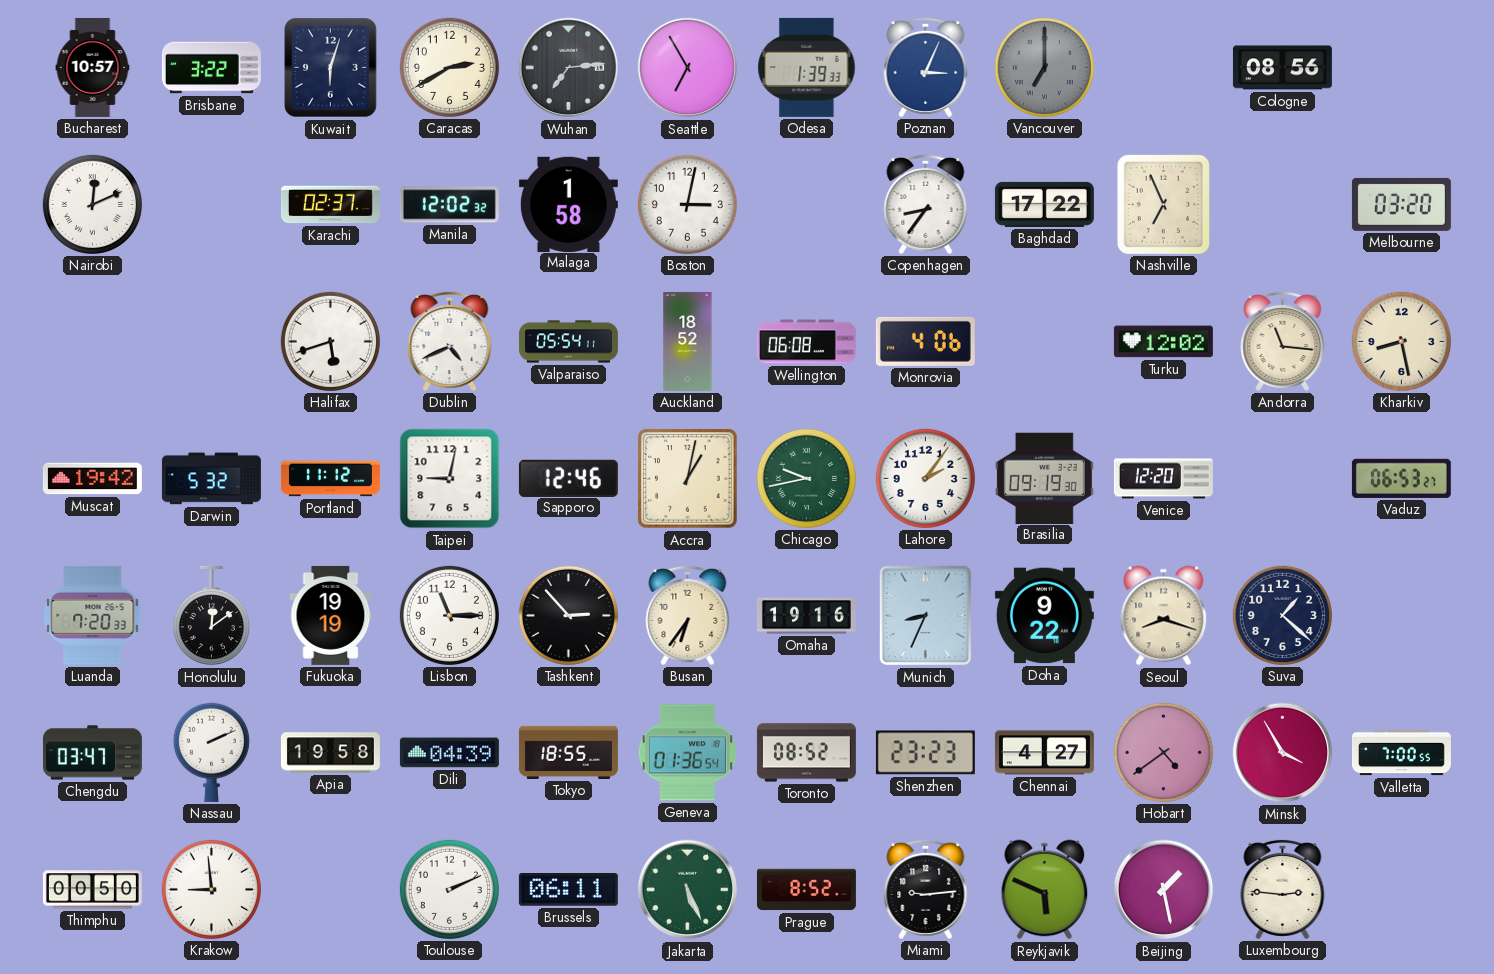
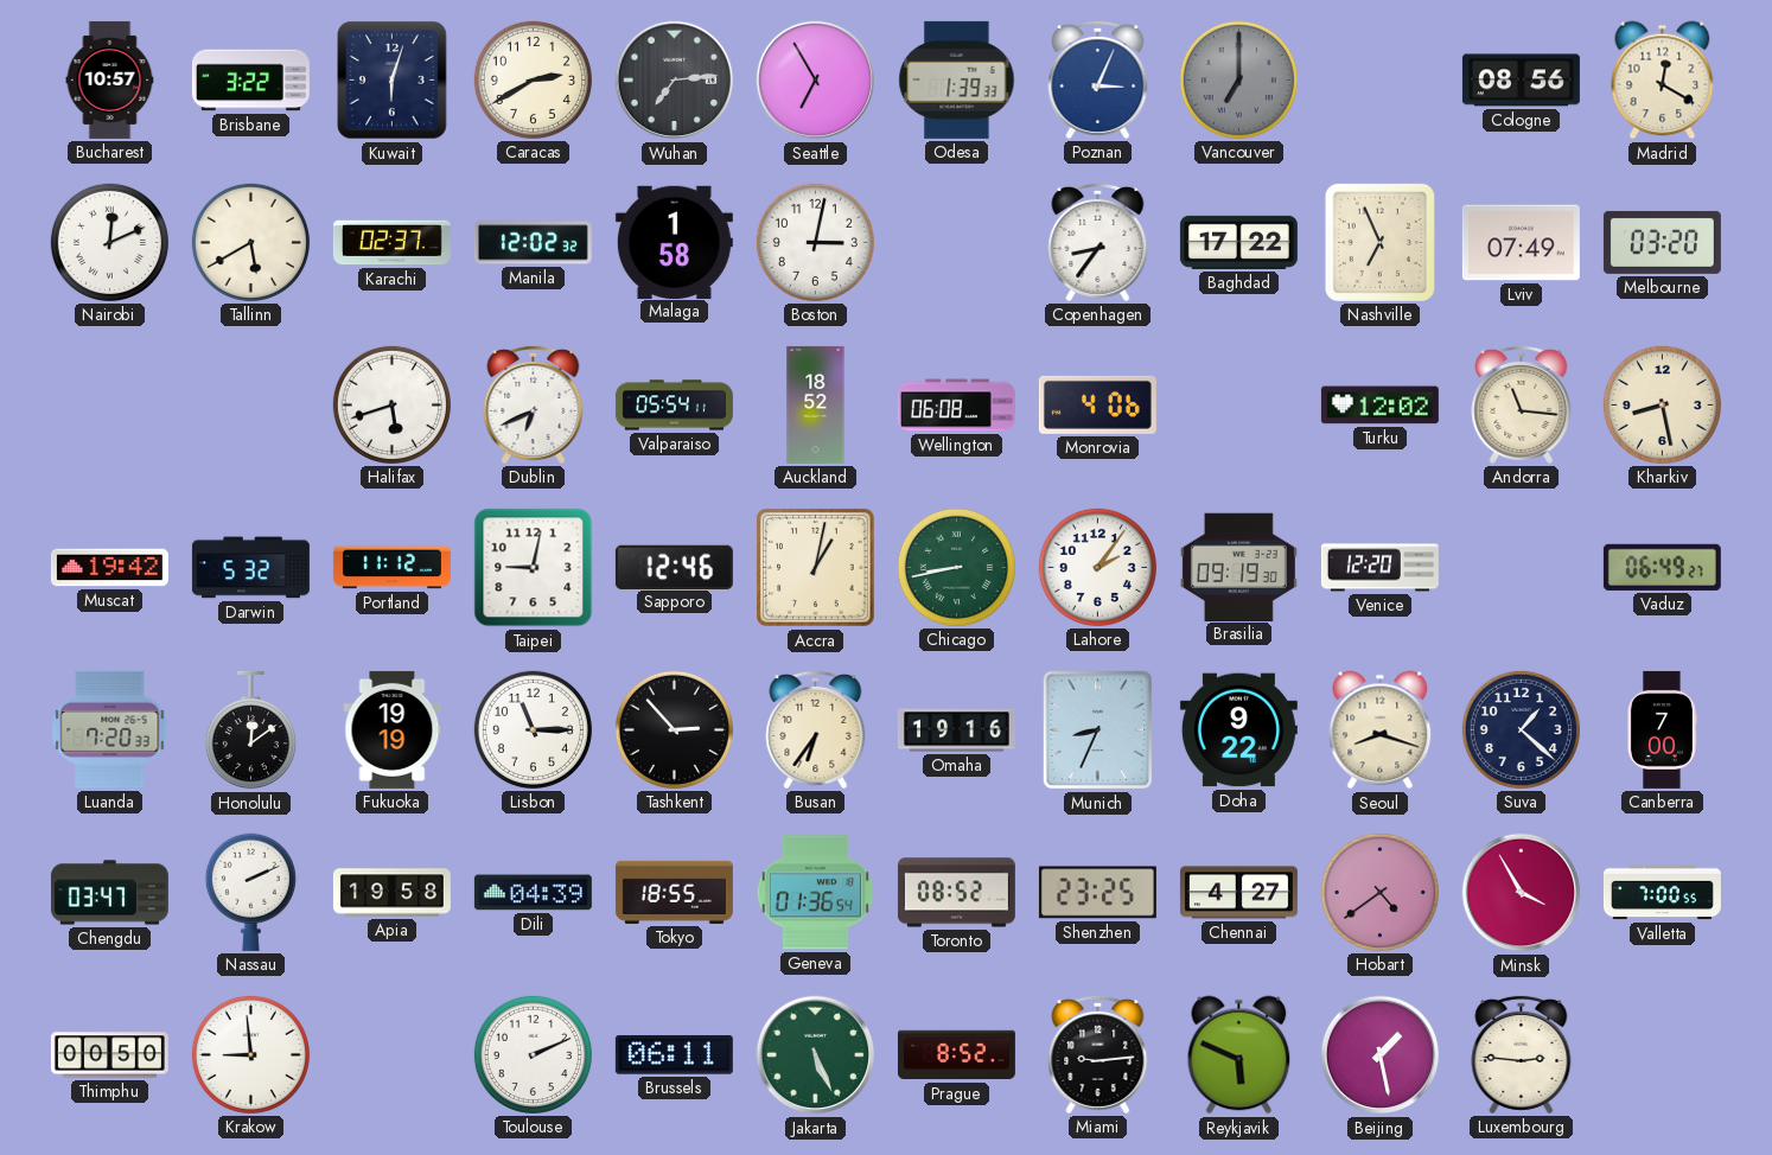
Madrid: none -> 12:20 (1663, 81)
Tallinn: none -> 5:40 (250, 242)
Lviv: none -> 07:49 (1521, 243)
Dublin: 4:41 -> 6:41 (534, 404)
Chicago: 9:43 -> 8:43 (956, 567)
Vaduz: 06:53 -> 06:49 (1662, 567)
Canberra: none -> 7:00 (1662, 729)
Shenzhen: 23:23 -> 23:25 (1097, 893)
